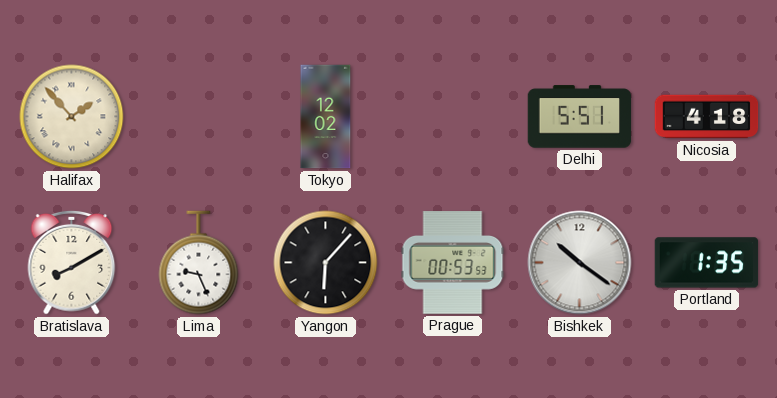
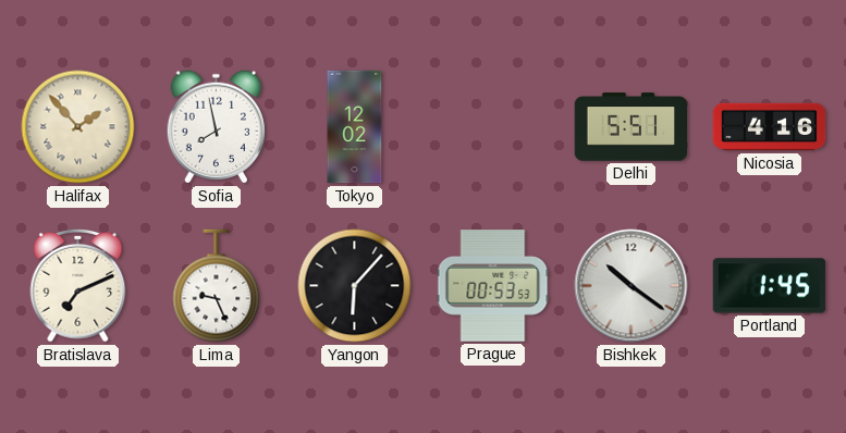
Sofia: none -> 7:58 (216, 127)
Nicosia: 4:18 -> 4:16 (770, 127)
Bratislava: 8:10 -> 7:11 (78, 285)
Portland: 1:35 -> 1:45 (770, 286)
